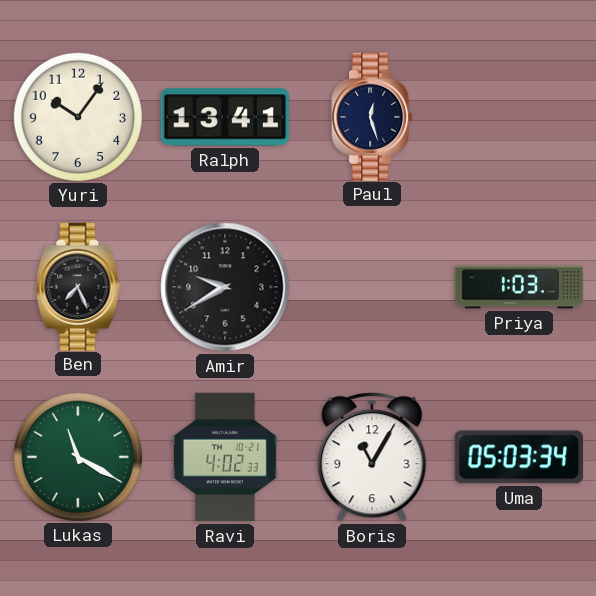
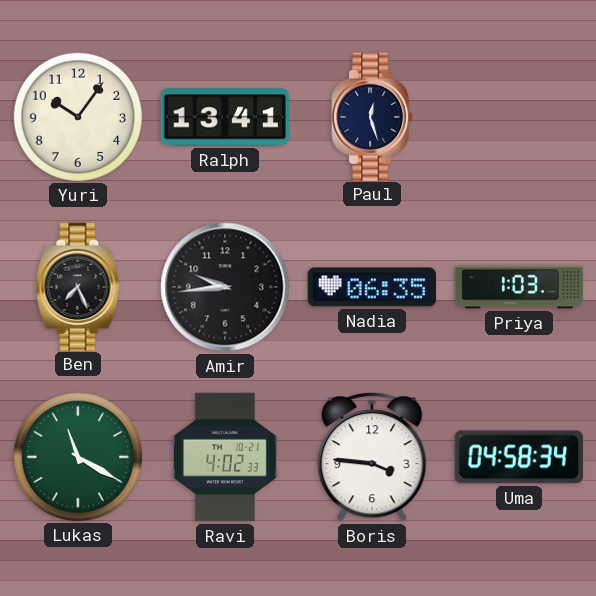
Amir: 9:40 -> 9:44 (225, 287)
Nadia: none -> 06:35 (371, 287)
Boris: 11:05 -> 3:46 (372, 458)
Uma: 05:03 -> 04:58 (519, 457)
